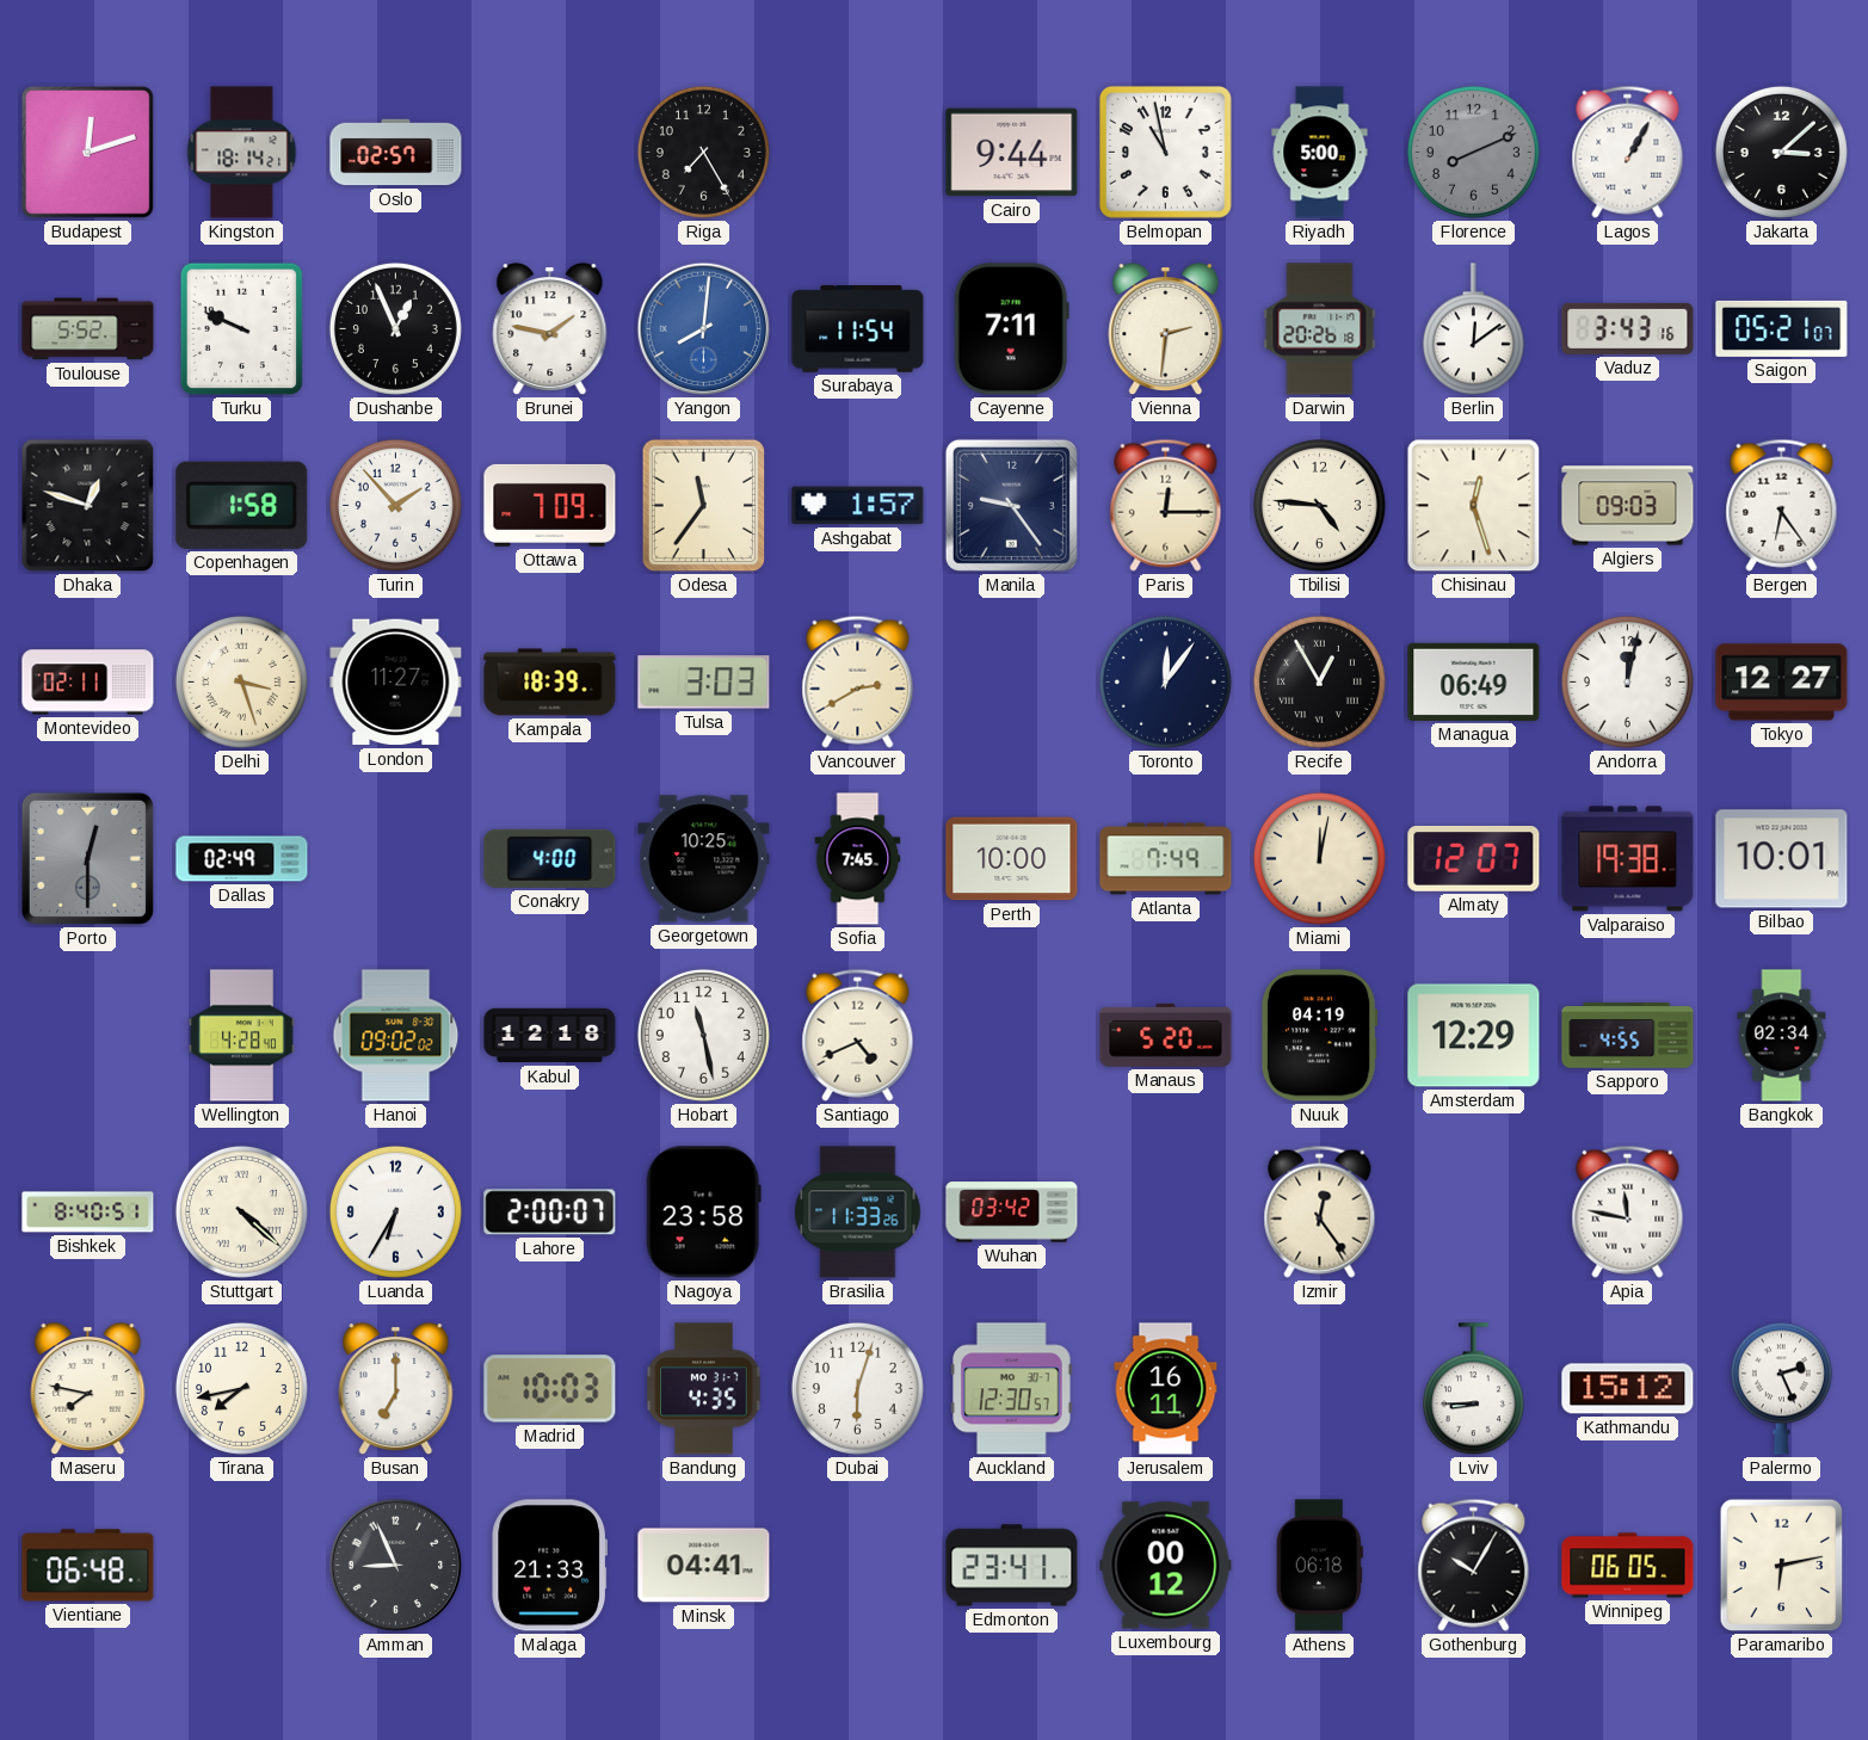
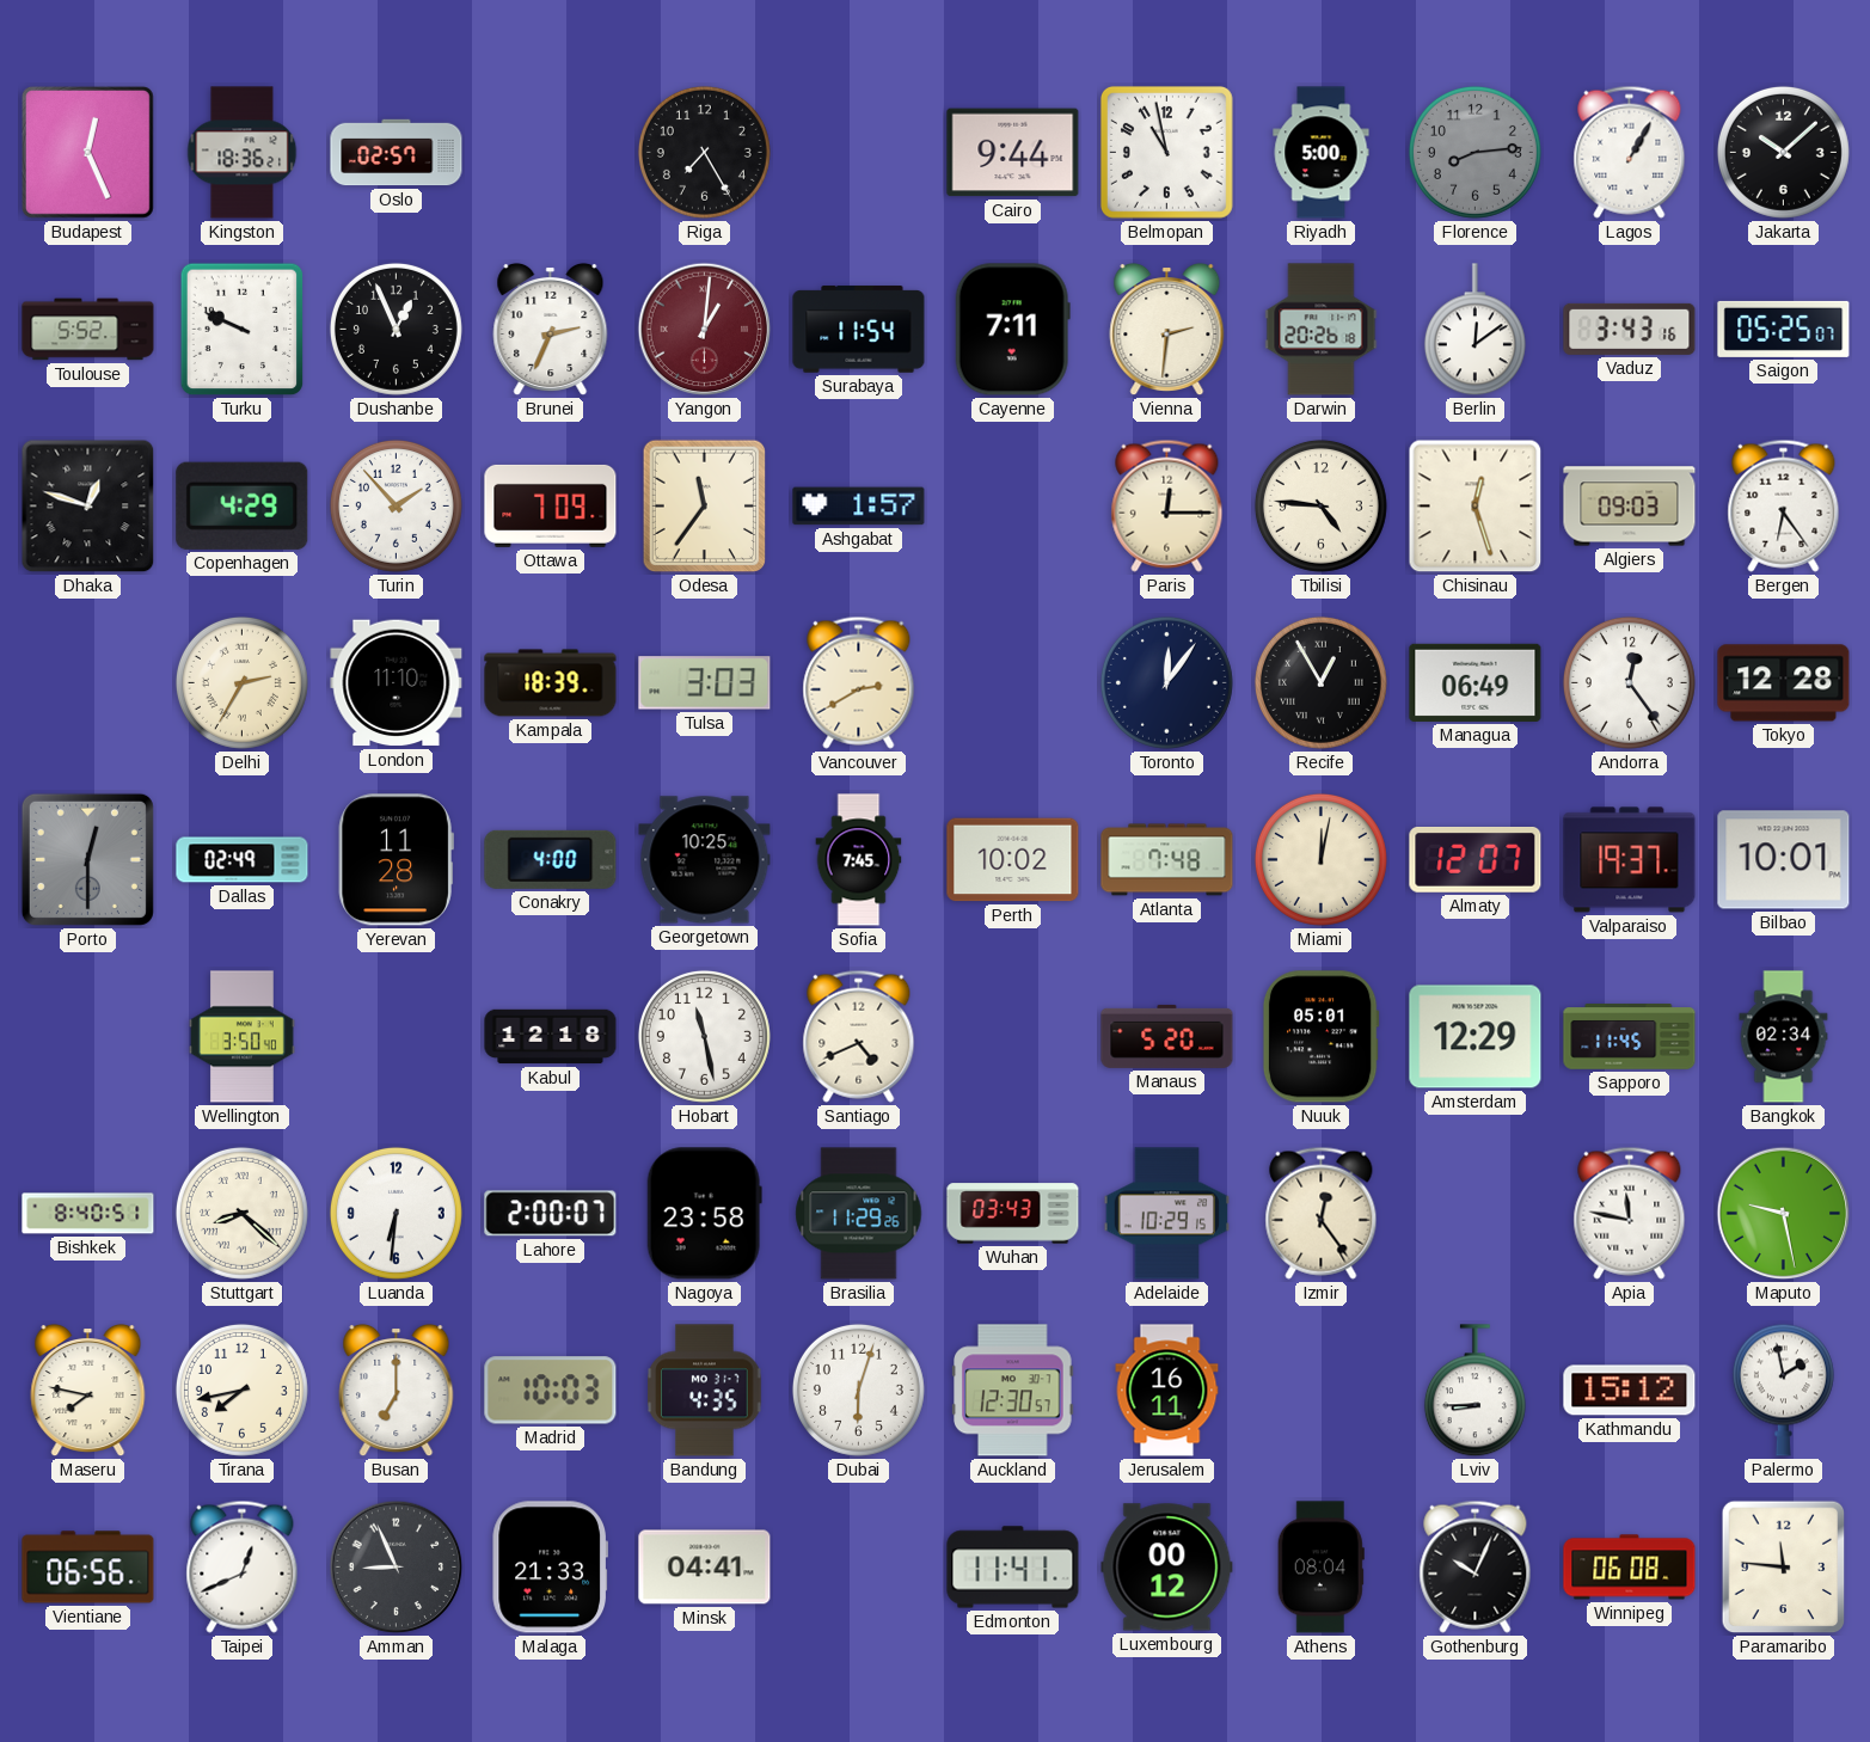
Budapest: 12:12 -> 12:26 (87, 152)
Kingston: 18:14 -> 18:36 (243, 153)
Florence: 8:11 -> 8:14 (1474, 152)
Jakarta: 3:08 -> 10:08 (1783, 152)
Brunei: 1:47 -> 2:34 (551, 330)
Yangon: 8:01 -> 1:01 (705, 330)
Yangon dial: blue -> burgundy (705, 330)
Saigon: 05:21 -> 05:25 (1784, 329)
Copenhagen: 1:58 -> 4:29 (243, 505)
Manila: 9:24 -> none (1011, 505)
Montevideo: 02:11 -> none (88, 683)
Delhi: 3:27 -> 2:35 (241, 682)
London: 11:27 -> 11:10 (397, 683)
Andorra: 12:02 -> 12:24 (1629, 682)
Tokyo: 12:27 -> 12:28 (1784, 683)
Yerevan: none -> 11:28 (396, 860)
Perth: 10:00 -> 10:02 (1013, 860)
Atlanta: 7:49 -> 7:48 (1167, 860)
Valparaiso: 19:38 -> 19:37 (1630, 860)
Wellington: 4:28 -> 3:50 (243, 1037)
Hanoi: 09:02 -> none (396, 1036)
Nuuk: 04:19 -> 05:01 (1320, 1037)
Sapporo: 4:55 -> 11:45 (1630, 1037)
Stuttgart: 4:22 -> 8:22 (241, 1213)
Luanda: 6:35 -> 6:31 (396, 1213)
Brasilia: 11:33 -> 11:29 (859, 1214)
Wuhan: 03:42 -> 03:43 (1013, 1214)
Adelaide: none -> 10:29 (1166, 1214)
Maputo: none -> 9:28 (1784, 1214)
Palermo: 2:26 -> 1:58 (1783, 1390)
Vientiane: 06:48 -> 06:56 (88, 1568)
Taipei: none -> 12:41 (243, 1566)
Edmonton: 23:41 -> 11:41 (1013, 1568)
Athens: 06:18 -> 08:04 (1320, 1568)
Gothenburg: 10:05 -> 10:04 (1476, 1566)
Winnipeg: 06:05 -> 06:08 (1630, 1568)
Paramaribo: 6:13 -> 11:46 (1784, 1568)
